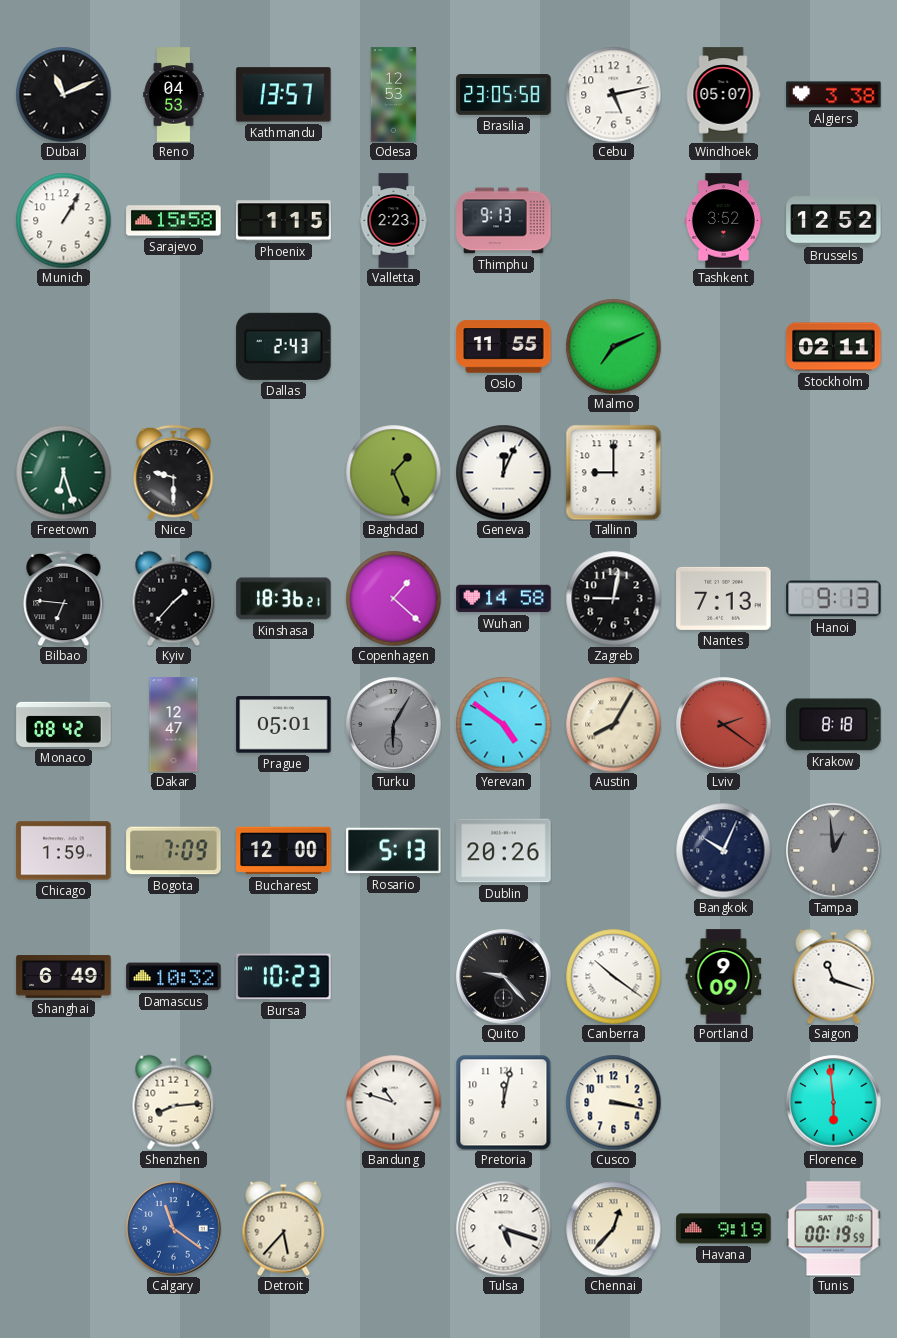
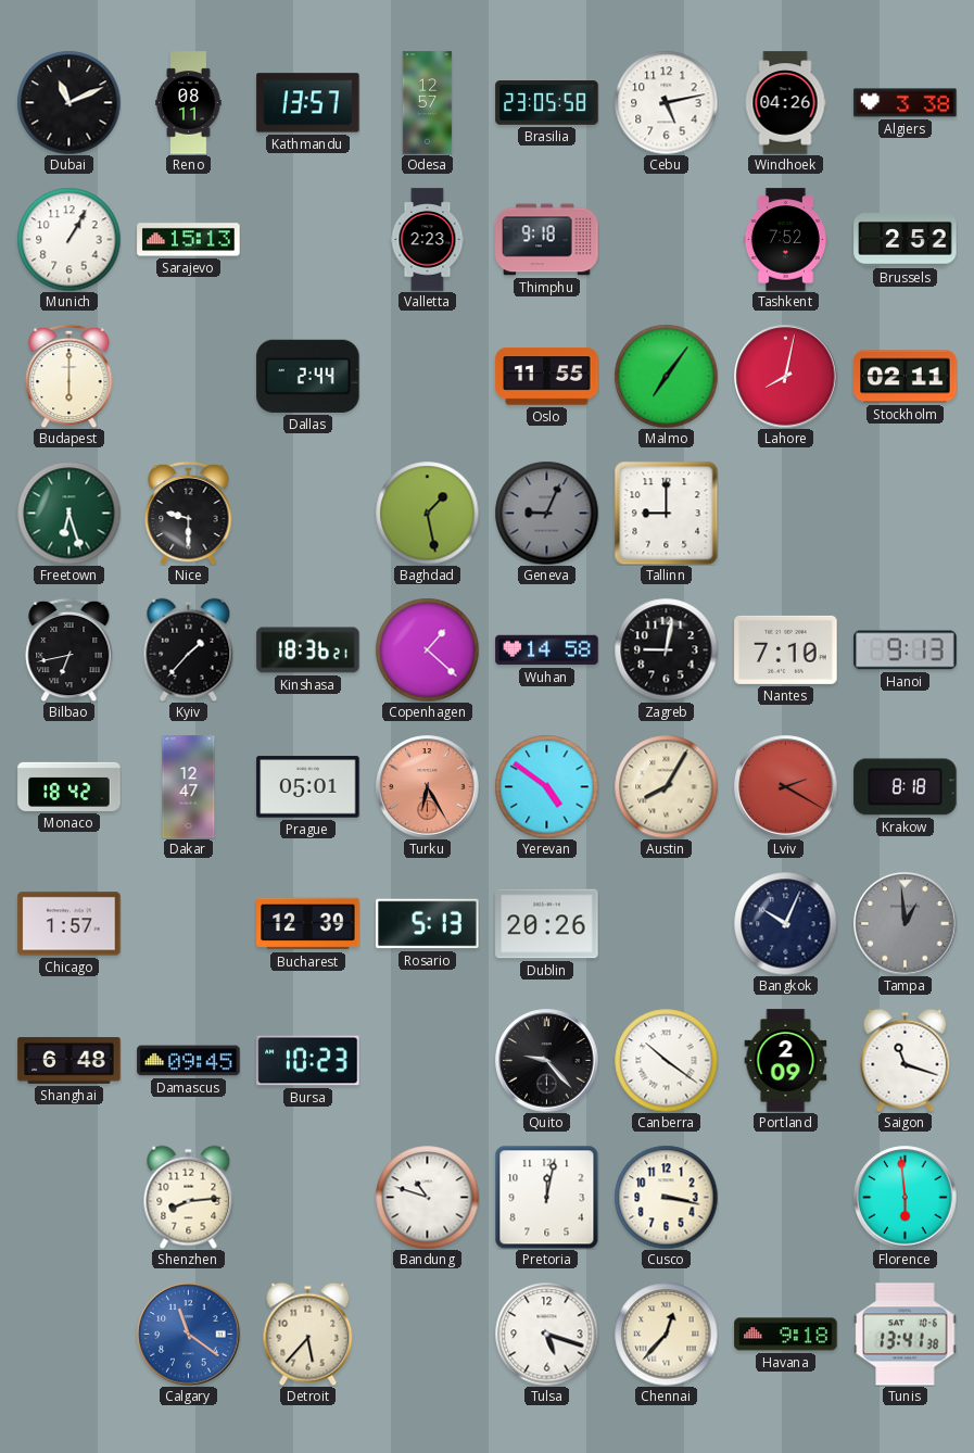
Reno: 04:53 -> 08:11 (189, 103)
Odesa: 12:53 -> 12:57 (428, 103)
Windhoek: 05:07 -> 04:26 (785, 103)
Sarajevo: 15:58 -> 15:13 (189, 240)
Phoenix: 1:15 -> none (284, 221)
Thimphu: 9:13 -> 9:18 (547, 240)
Tashkent: 3:52 -> 7:52 (785, 240)
Brussels: 12:52 -> 2:52 (906, 240)
Budapest: none -> 6:00 (69, 376)
Dallas: 2:43 -> 2:44 (308, 376)
Malmo: 7:11 -> 7:06 (666, 376)
Lahore: none -> 8:02 (786, 377)
Baghdad: 1:26 -> 1:28 (427, 513)
Geneva: 12:04 -> 9:04 (546, 513)
Geneva dial: white -> grey (546, 513)
Bilbao: 6:46 -> 6:43 (69, 649)
Nantes: 7:13 -> 7:10 (786, 649)
Monaco: 08:42 -> 18:42 (69, 786)
Turku: 6:05 -> 6:25 (428, 787)
Turku dial: grey -> salmon (428, 787)
Lviv: 2:21 -> 2:20 (786, 787)
Chicago: 1:59 -> 1:57 (69, 924)
Bogota: 7:09 -> none (174, 851)
Bucharest: 12:00 -> 12:39 (308, 924)
Shanghai: 6:49 -> 6:48 (69, 1061)
Damascus: 10:32 -> 09:45 (189, 1061)
Portland: 9:09 -> 2:09 (786, 1061)
Havana: 9:19 -> 9:18 (786, 1335)
Tunis: 00:19 -> 13:41 (906, 1335)
